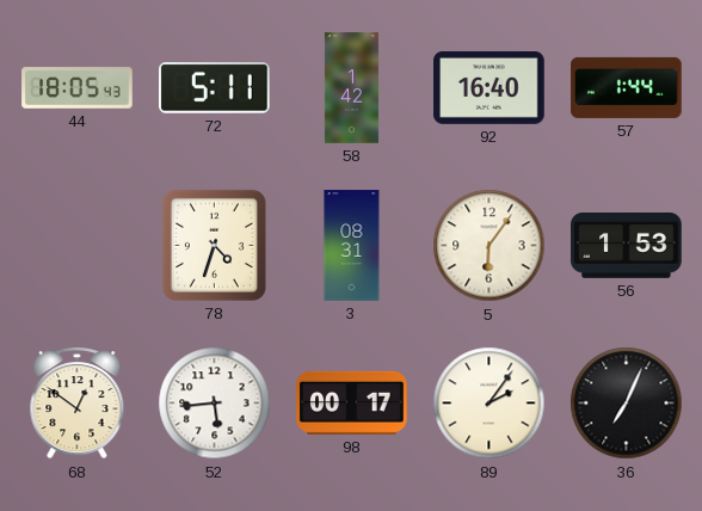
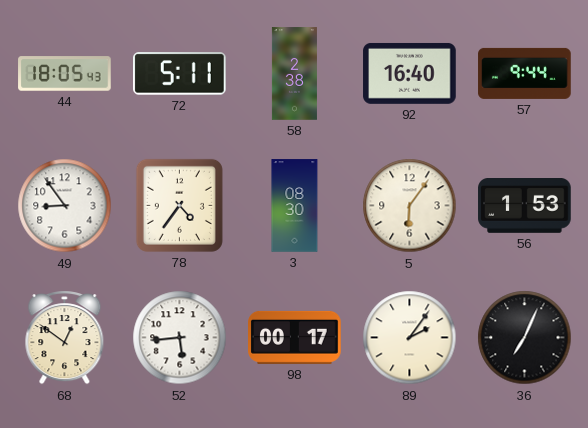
58: 1:42 -> 2:38 (294, 74)
57: 1:44 -> 9:44 (525, 73)
49: none -> 8:54 (65, 206)
78: 4:33 -> 4:36 (179, 205)
3: 08:31 -> 08:30 (295, 206)
